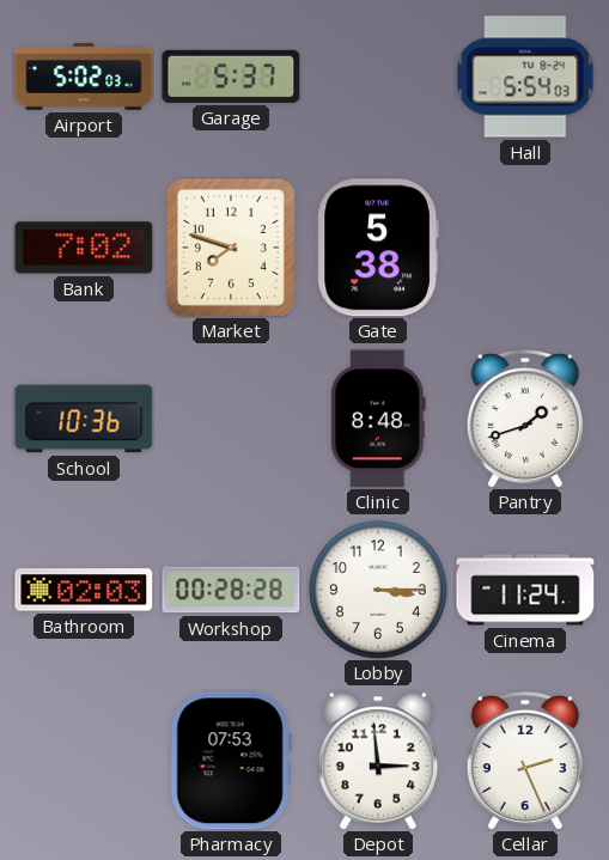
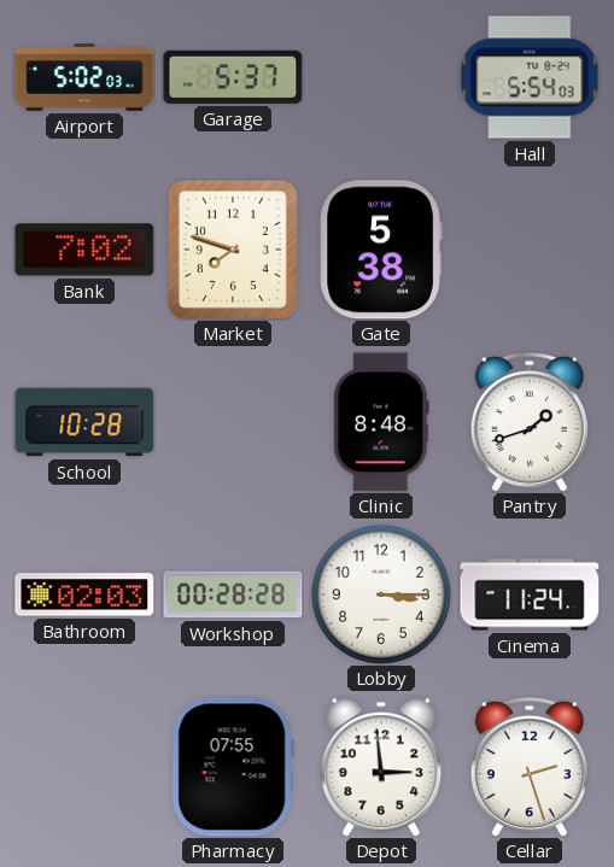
School: 10:36 -> 10:28 (84, 422)
Pharmacy: 07:53 -> 07:55 (233, 767)
Cellar: 2:26 -> 2:27 (530, 767)
